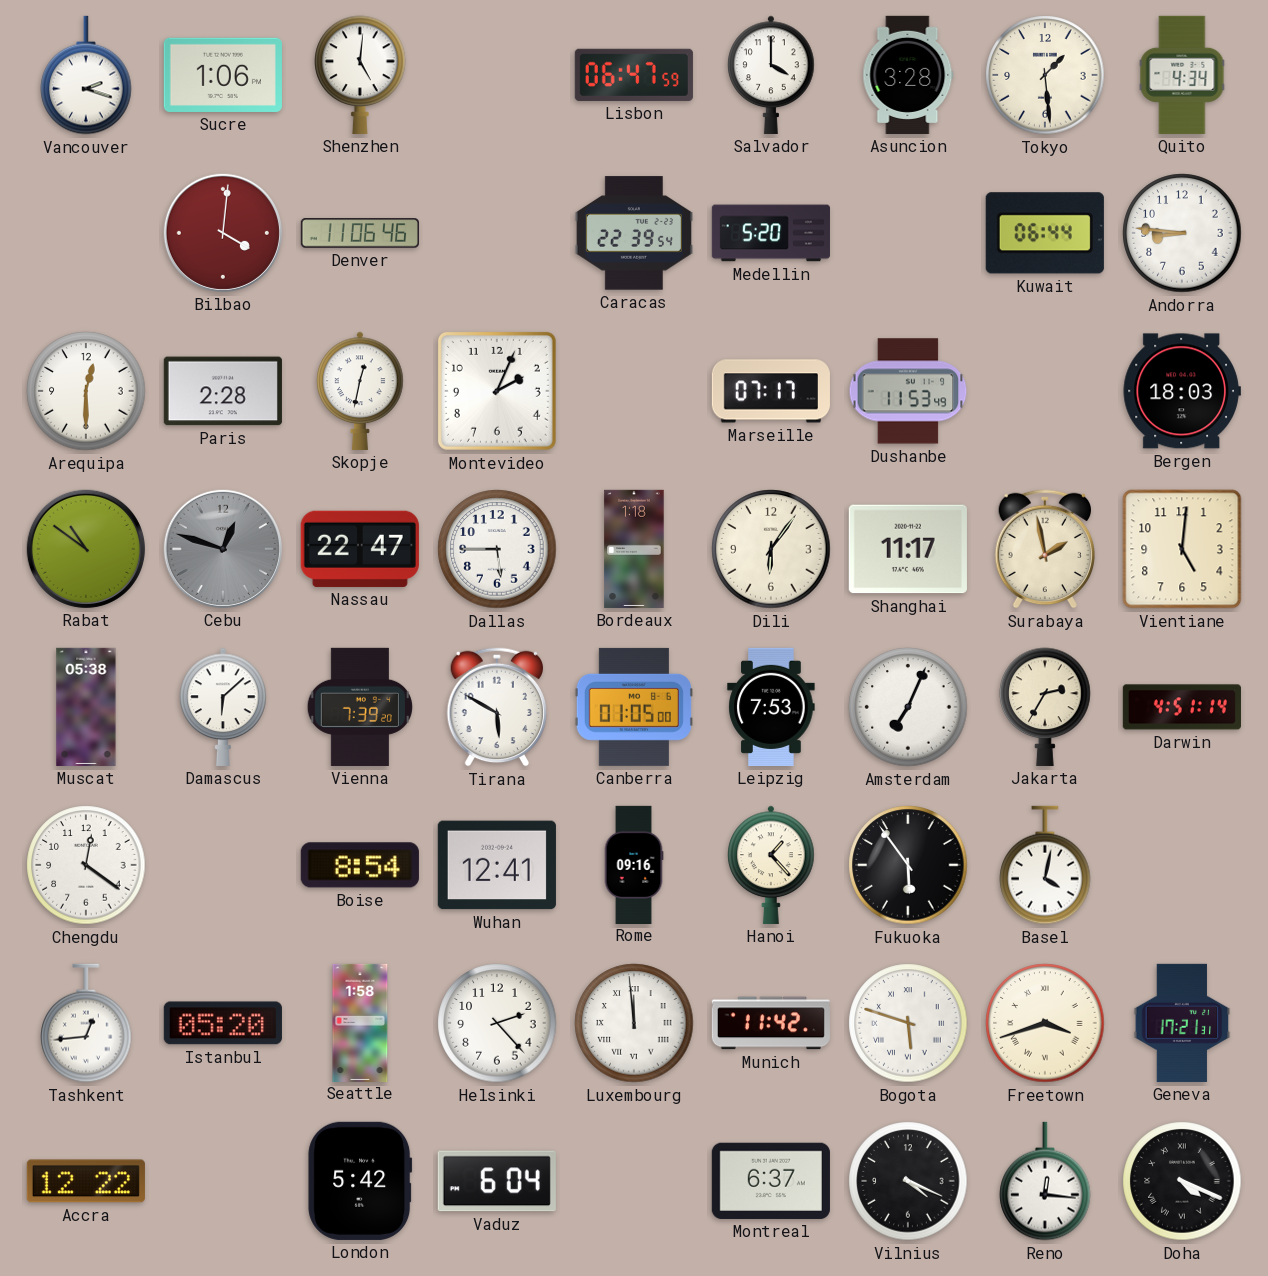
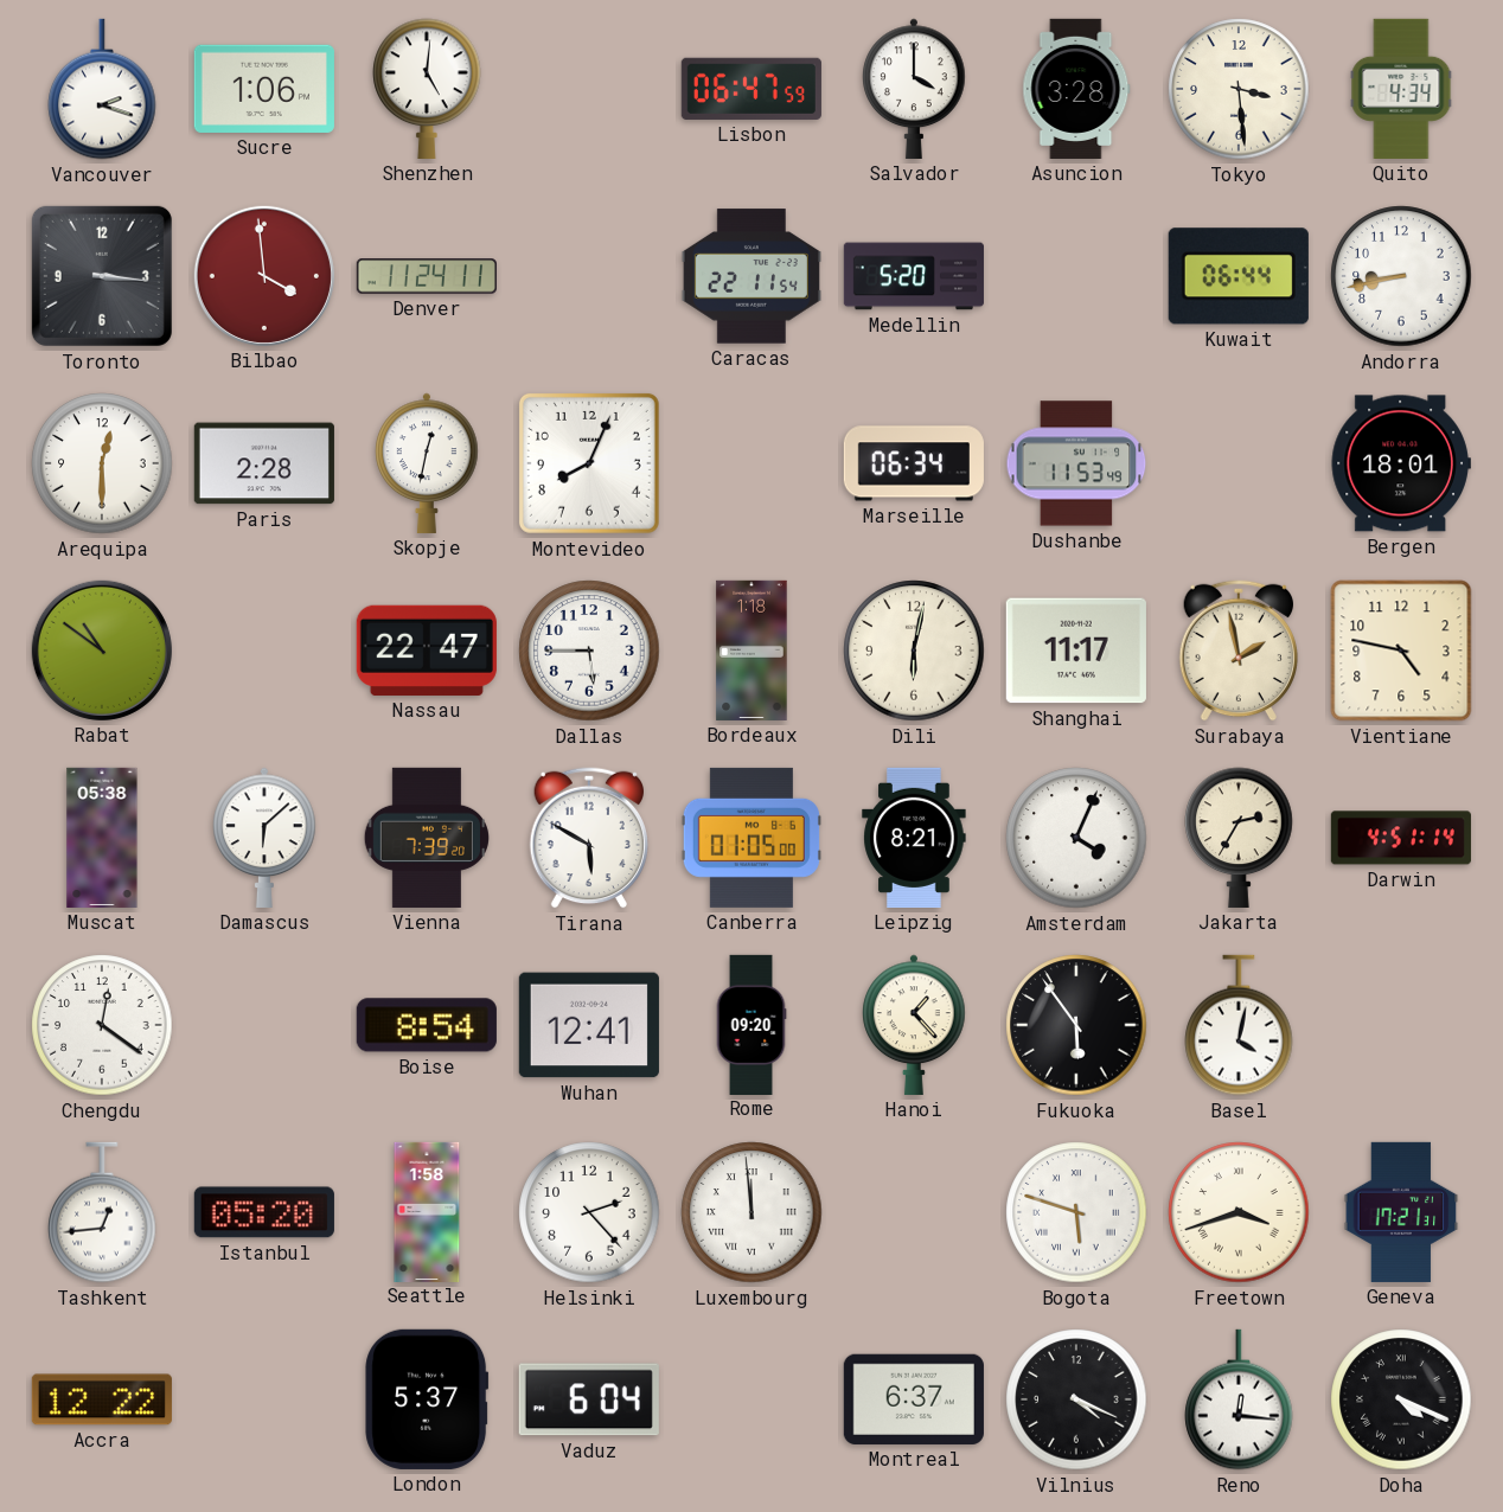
Tokyo: 1:29 -> 3:29 (1239, 89)
Toronto: none -> 3:16 (102, 276)
Bilbao: 4:01 -> 3:59 (264, 276)
Denver: 11:06 -> 11:24 (426, 276)
Caracas: 22:39 -> 22:11 (751, 276)
Andorra: 8:46 -> 8:43 (1401, 276)
Montevideo: 2:04 -> 8:04 (589, 463)
Marseille: 07:17 -> 06:34 (914, 463)
Bergen: 18:03 -> 18:01 (1401, 463)
Cebu: 12:48 -> none (223, 549)
Dili: 6:06 -> 6:02 (914, 651)
Vientiane: 5:01 -> 4:47 (1401, 651)
Leipzig: 7:53 -> 8:21 (914, 838)
Amsterdam: 7:04 -> 4:04 (1076, 838)
Rome: 09:16 -> 09:20 (751, 1024)
Munich: 11:42 -> none (771, 1023)
London: 5:42 -> 5:37 (427, 1399)
